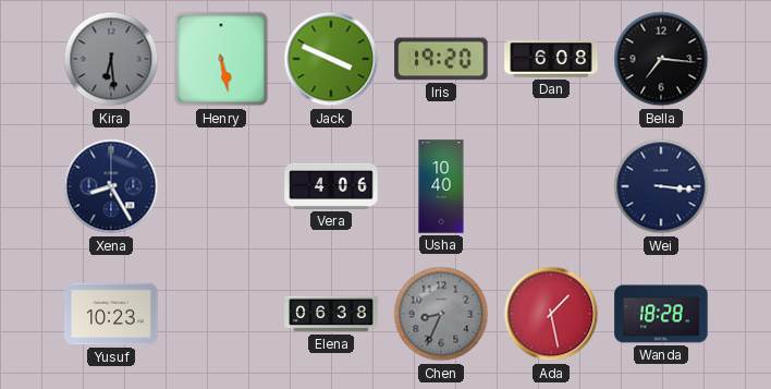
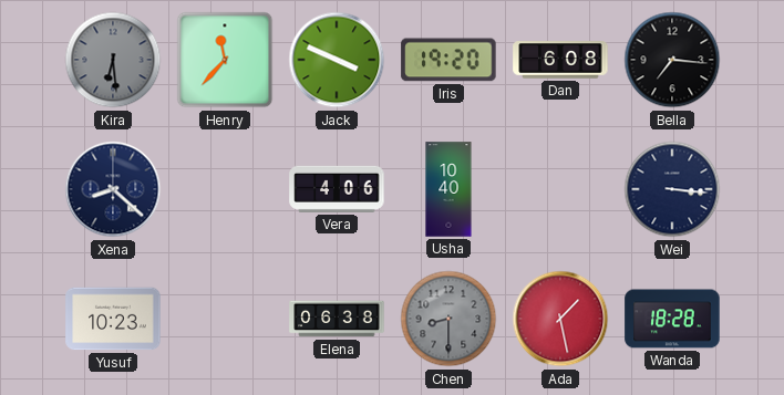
Henry: 5:28 -> 11:37 (225, 60)
Xena: 8:25 -> 8:22 (113, 189)
Chen: 8:34 -> 8:30 (448, 319)
